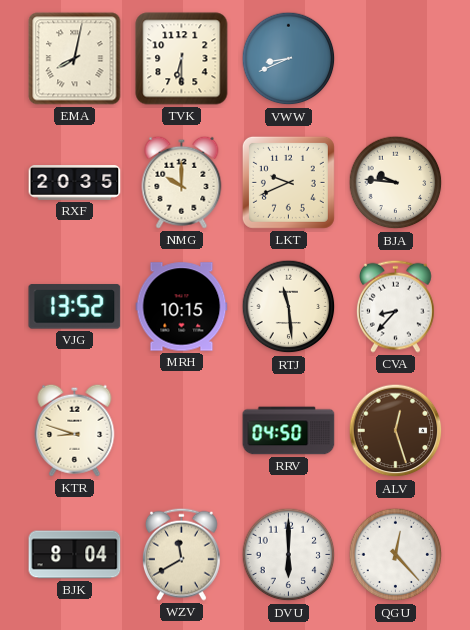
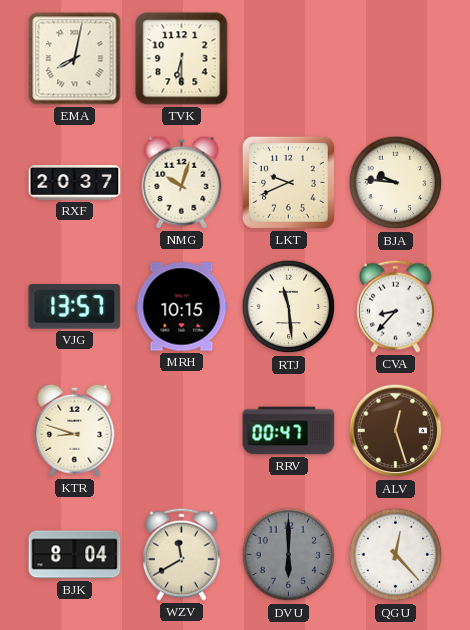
VWW: 8:41 -> none (289, 59)
RXF: 20:35 -> 20:37 (75, 183)
NMG: 10:00 -> 10:03 (182, 182)
VJG: 13:52 -> 13:57 (75, 307)
RRV: 04:50 -> 00:47 (289, 431)
DVU dial: white -> grey (289, 555)
